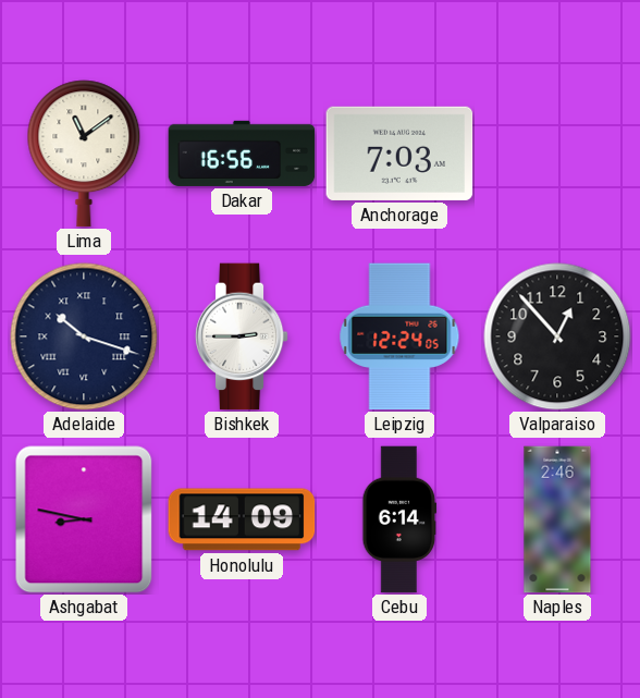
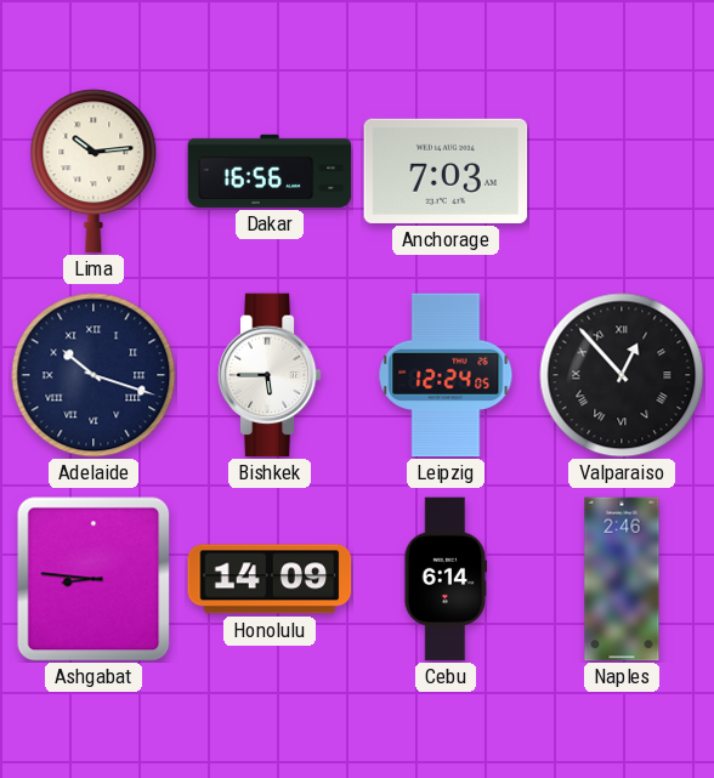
Lima: 11:09 -> 10:14 (93, 171)
Bishkek: 2:45 -> 5:45 (270, 375)
Valparaiso numerals: Arabic -> Roman (622, 375)
Ashgabat: 8:47 -> 8:46 (93, 579)
